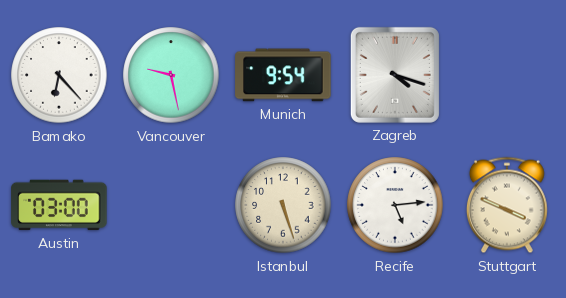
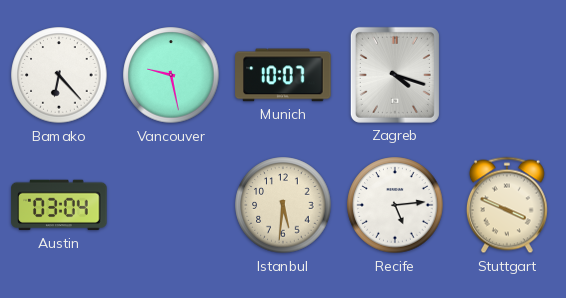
Munich: 9:54 -> 10:07 (283, 75)
Austin: 03:00 -> 03:04 (59, 205)
Istanbul: 5:27 -> 5:31 (283, 205)
